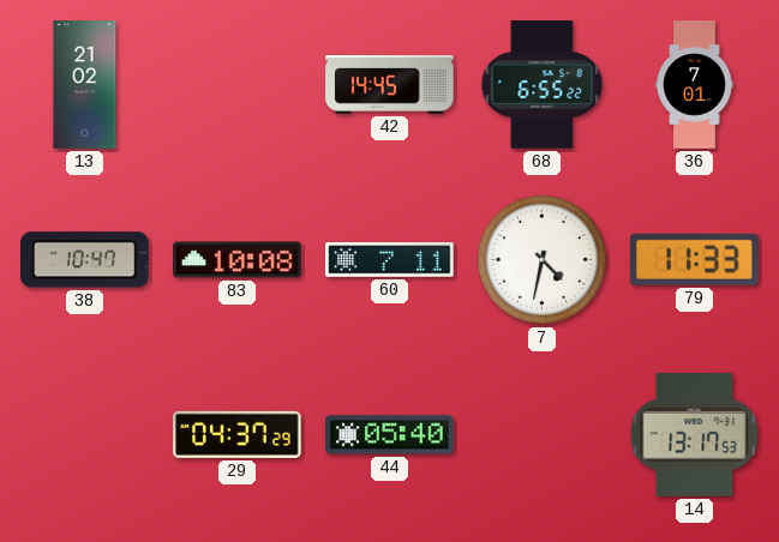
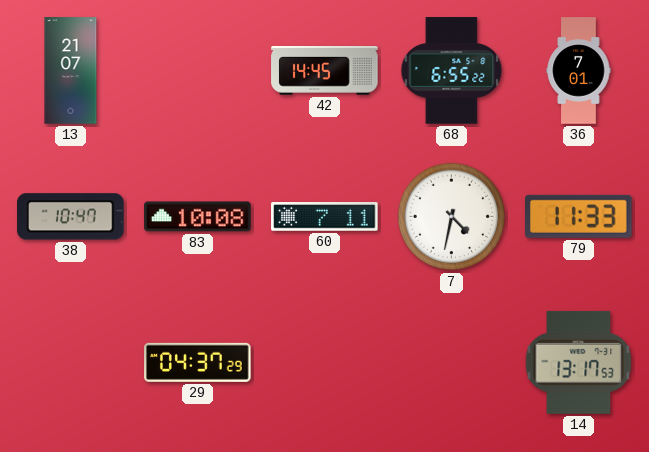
13: 21:02 -> 21:07 (71, 71)
44: 05:40 -> none (390, 435)
